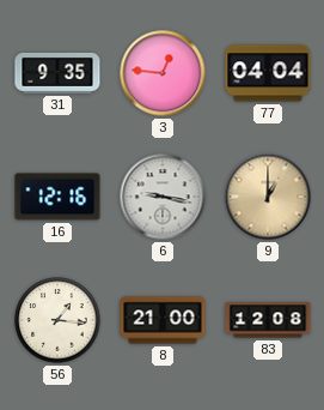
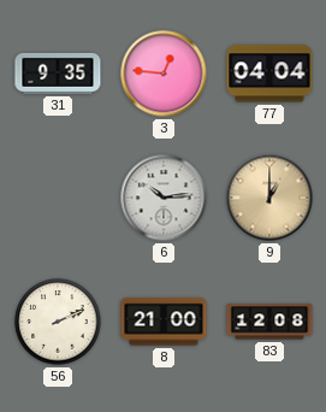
16: 12:16 -> none (57, 197)
6: 9:17 -> 10:14 (164, 198)
56: 1:16 -> 2:11 (58, 322)
